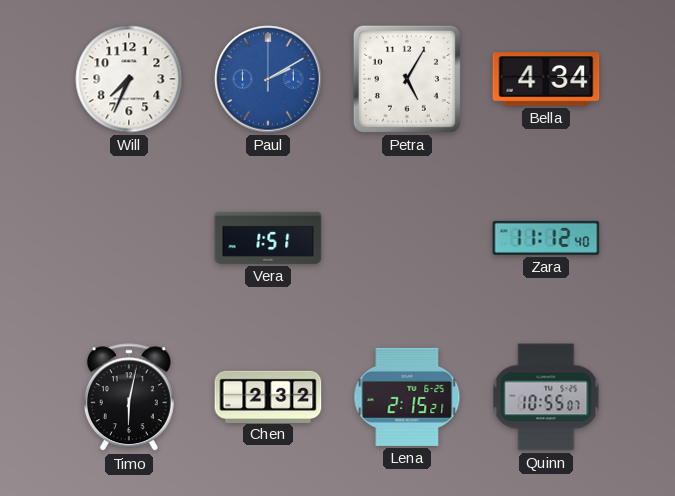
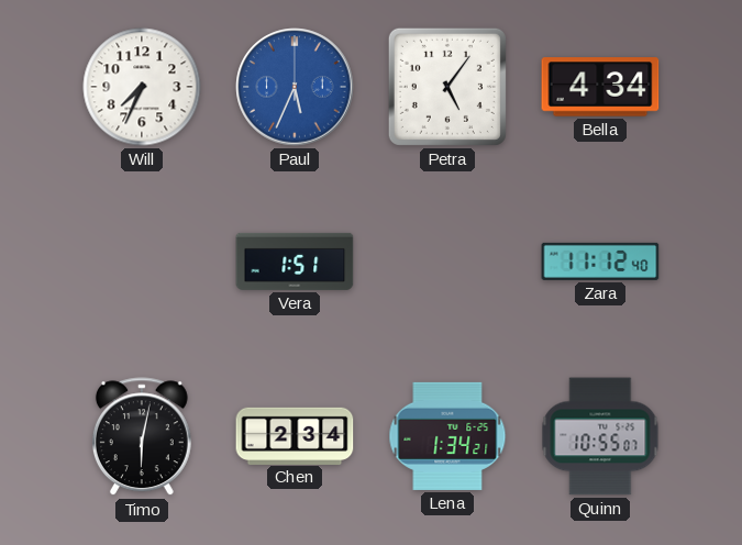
Paul: 2:10 -> 5:34 (295, 87)
Petra: 5:05 -> 5:06 (447, 87)
Chen: 2:32 -> 2:34 (295, 435)
Lena: 2:15 -> 1:34 (447, 436)
